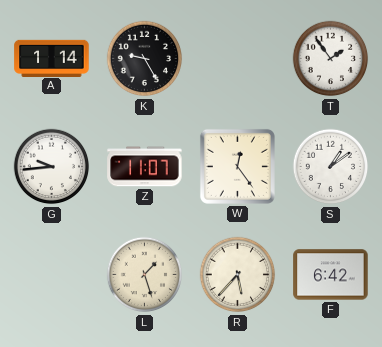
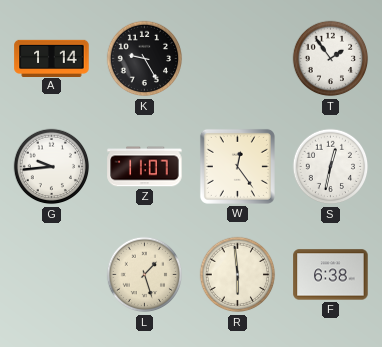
S: 1:09 -> 12:32 (331, 167)
R: 5:37 -> 5:59 (238, 275)
F: 6:42 -> 6:38 (331, 275)
